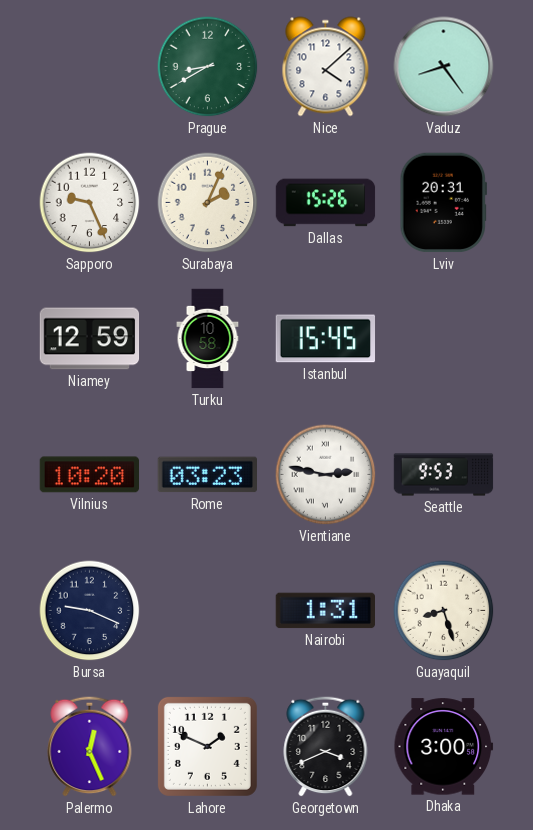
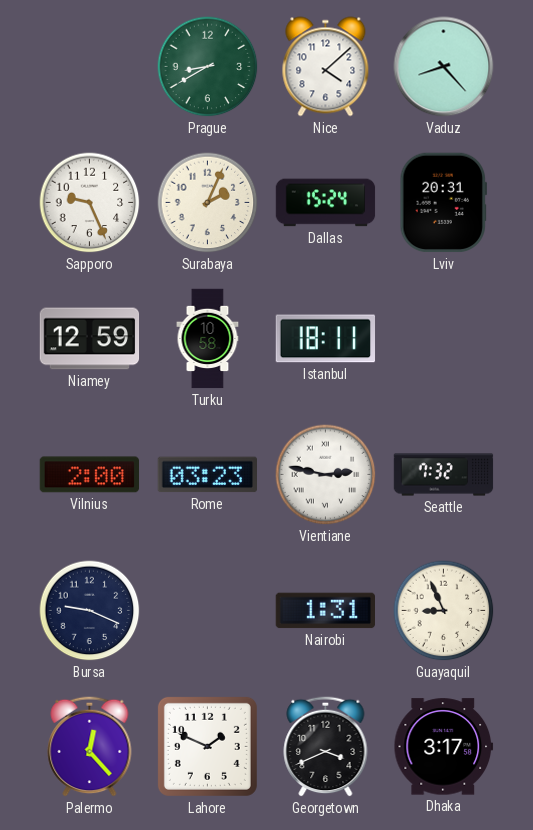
Vaduz: 8:24 -> 8:23 (444, 67)
Dallas: 15:26 -> 15:24 (326, 203)
Istanbul: 15:45 -> 18:11 (326, 339)
Vilnius: 10:20 -> 2:00 (89, 475)
Seattle: 9:53 -> 7:32 (444, 475)
Guayaquil: 8:27 -> 8:56 (444, 611)
Palermo: 12:26 -> 12:23 (90, 746)
Dhaka: 3:00 -> 3:17 (443, 747)
